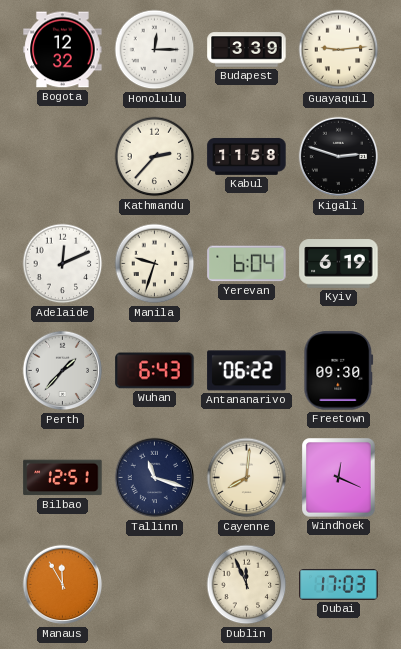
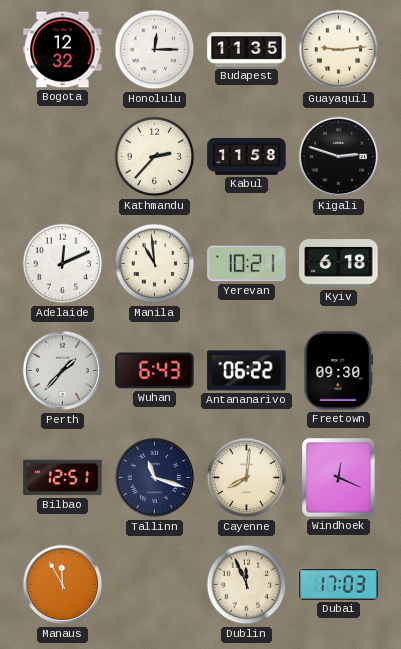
Budapest: 3:39 -> 11:35 (247, 50)
Manila: 9:33 -> 10:59 (155, 264)
Yerevan: 6:04 -> 10:21 (247, 264)
Kyiv: 6:19 -> 6:18 (339, 264)
